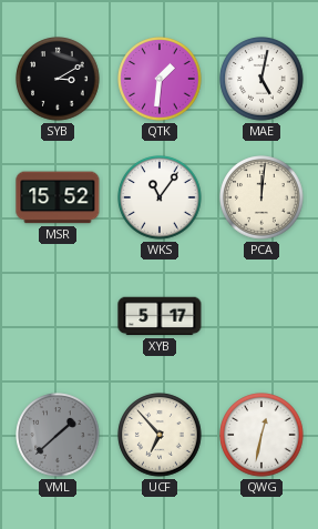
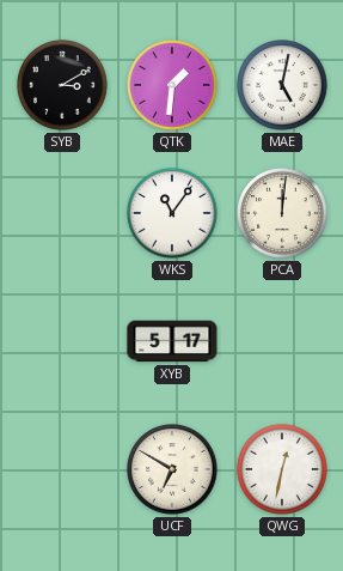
MSR: 15:52 -> none (58, 197)
VML: 1:38 -> none (58, 435)
UCF: 6:53 -> 6:50 (172, 469)
